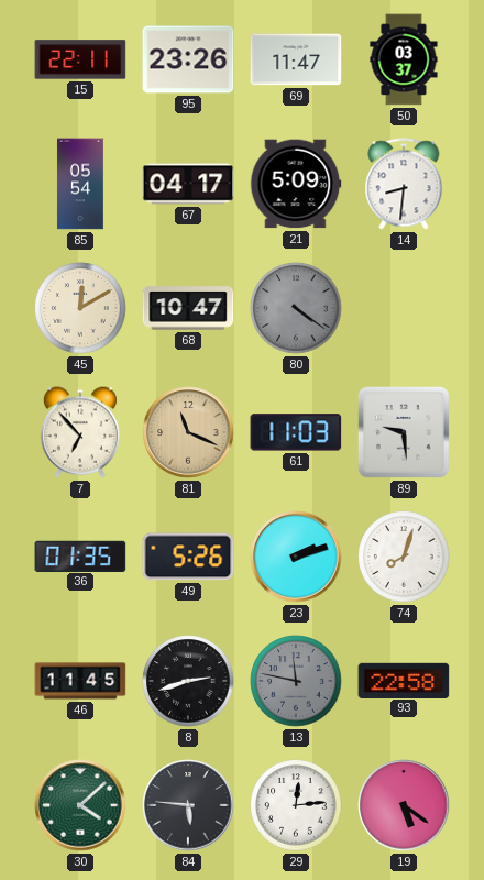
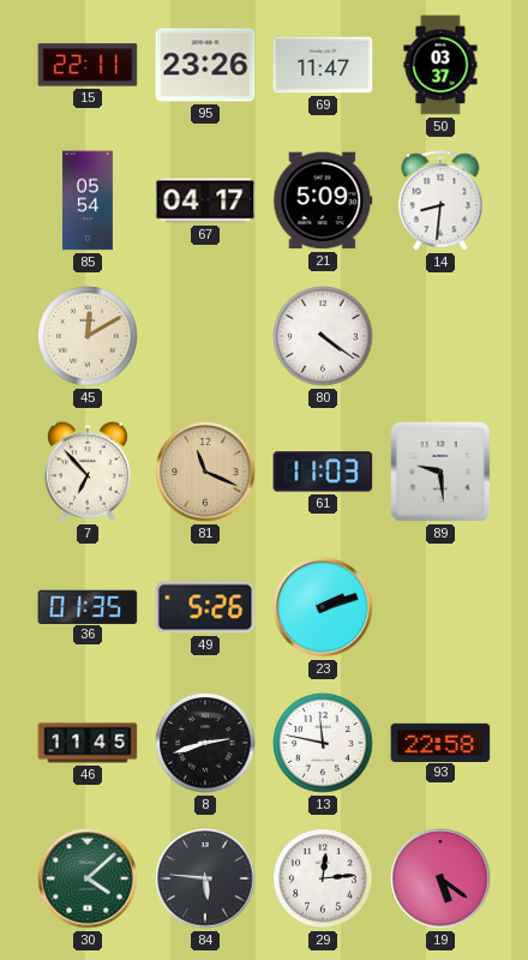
68: 10:47 -> none (188, 308)
80 dial: grey -> white (323, 336)
74: 8:03 -> none (404, 557)
13 dial: grey -> white (323, 743)
